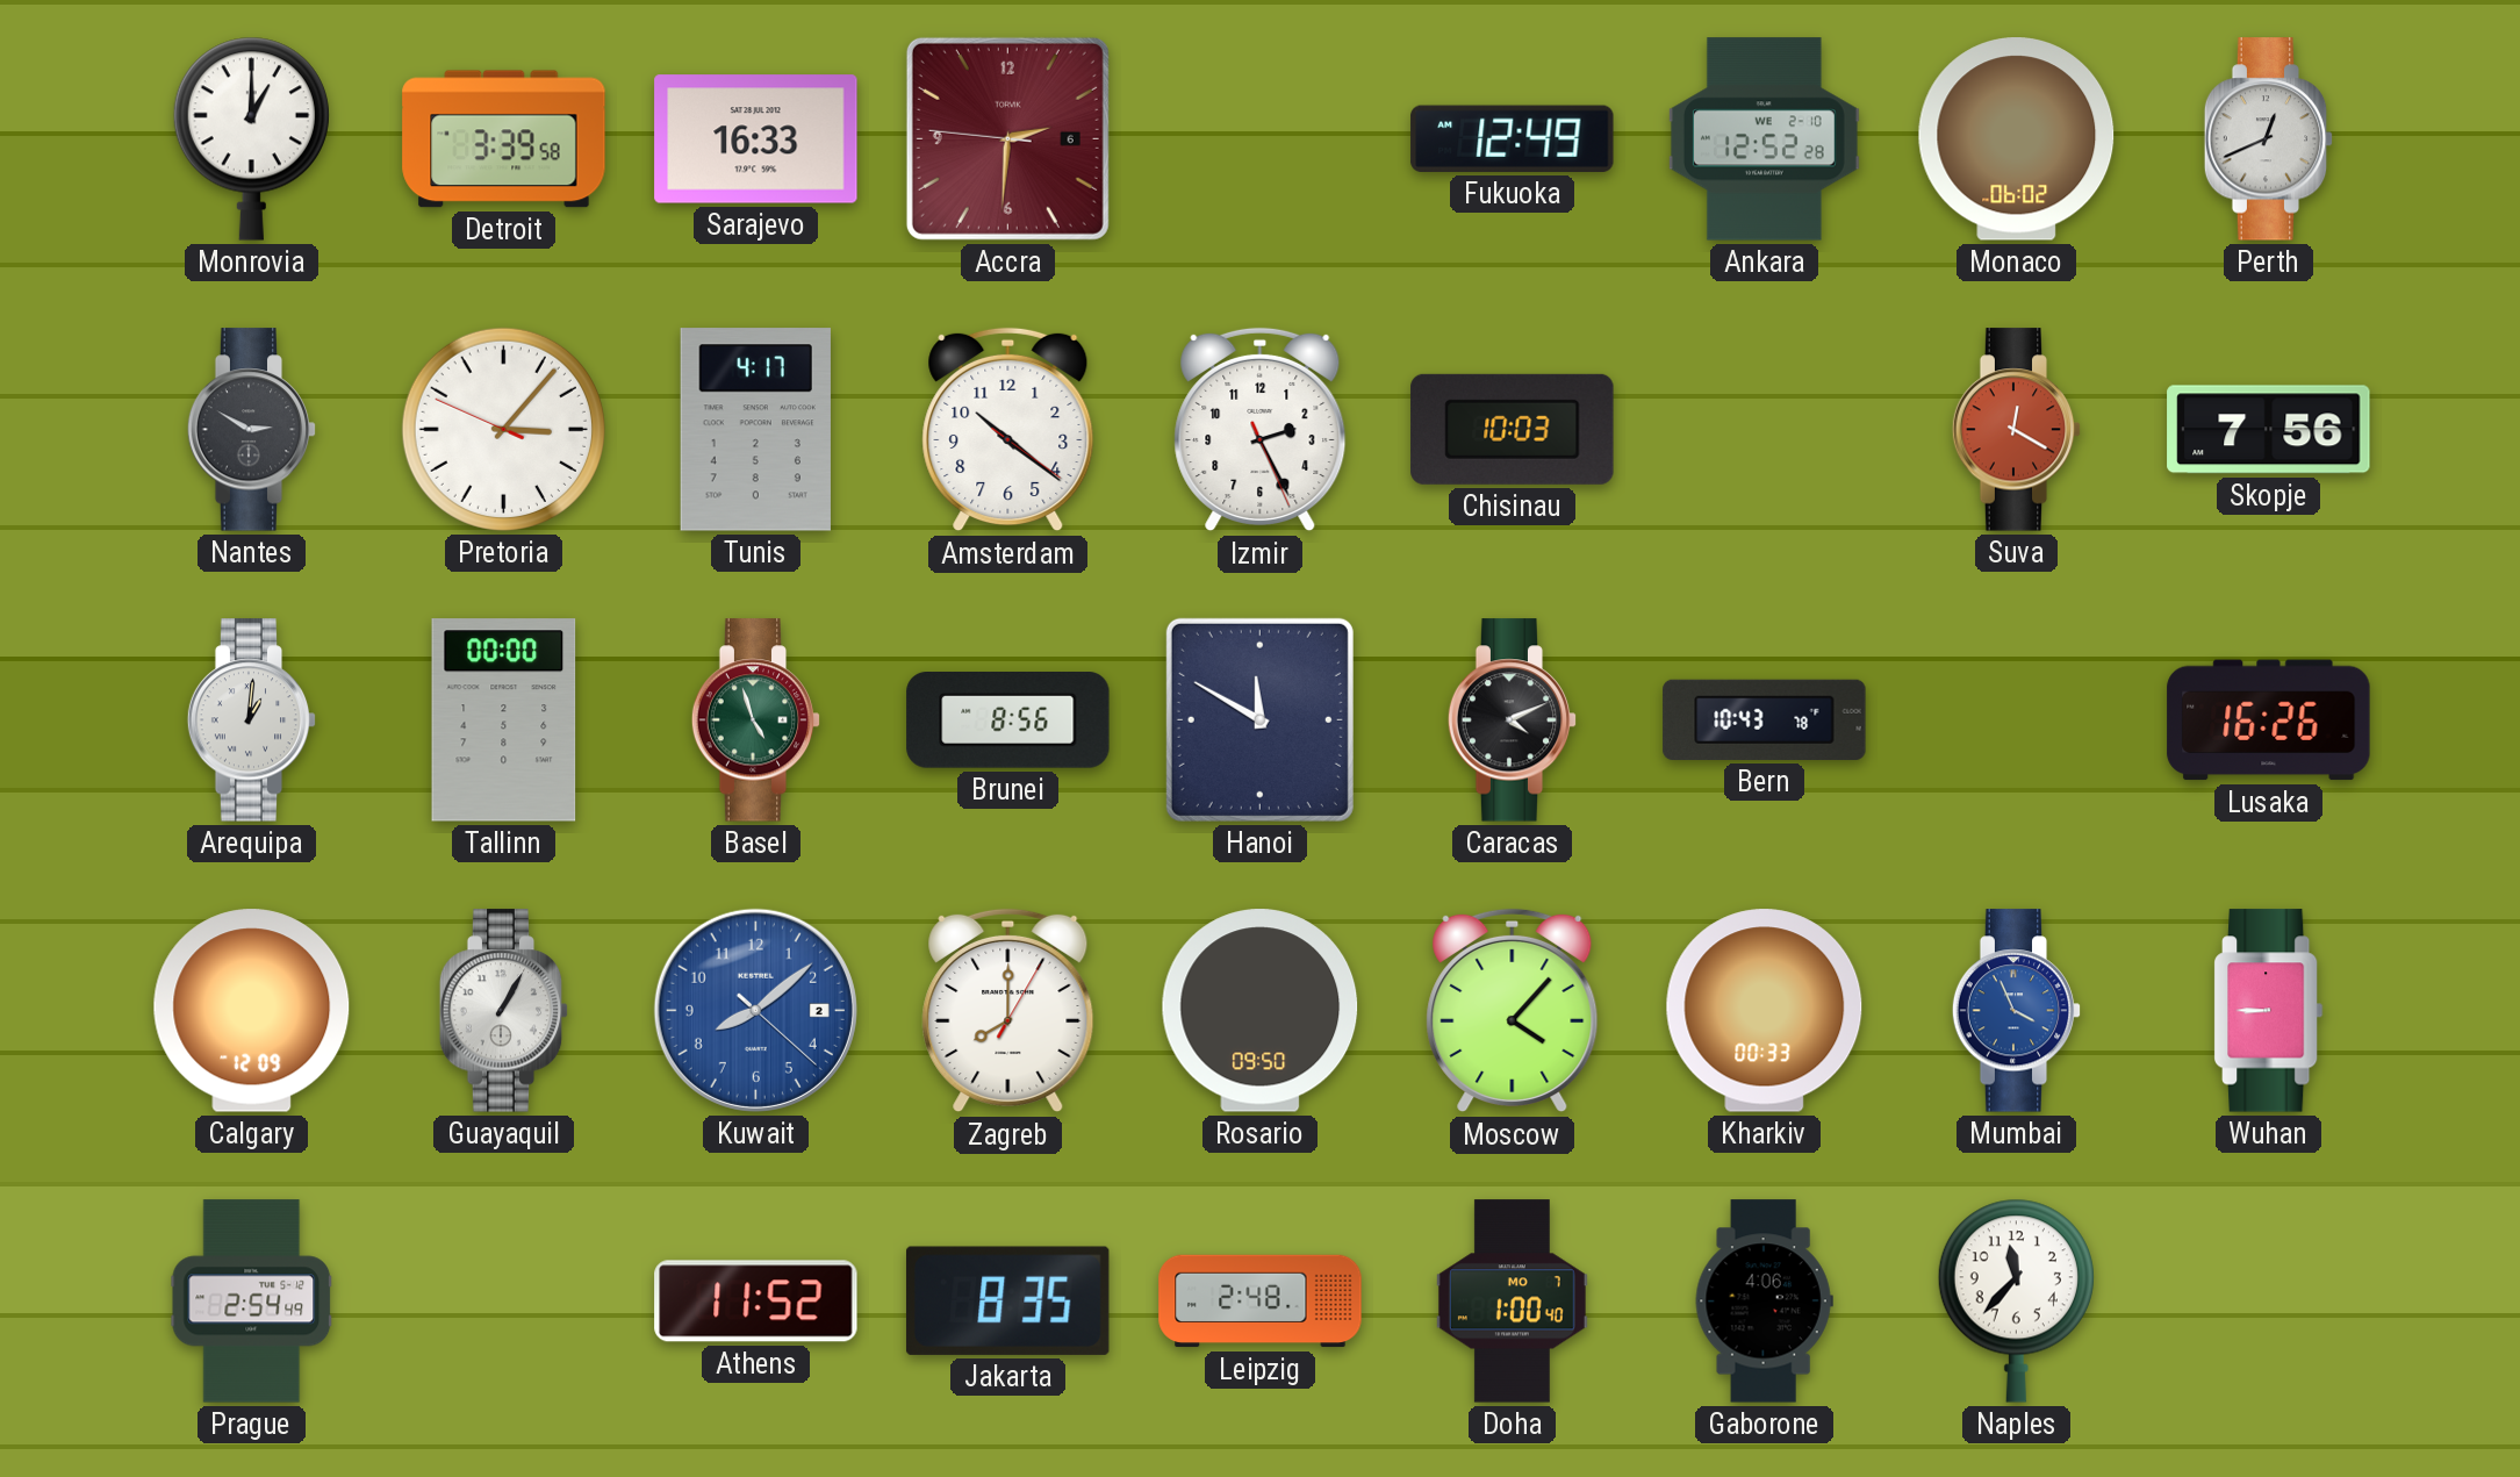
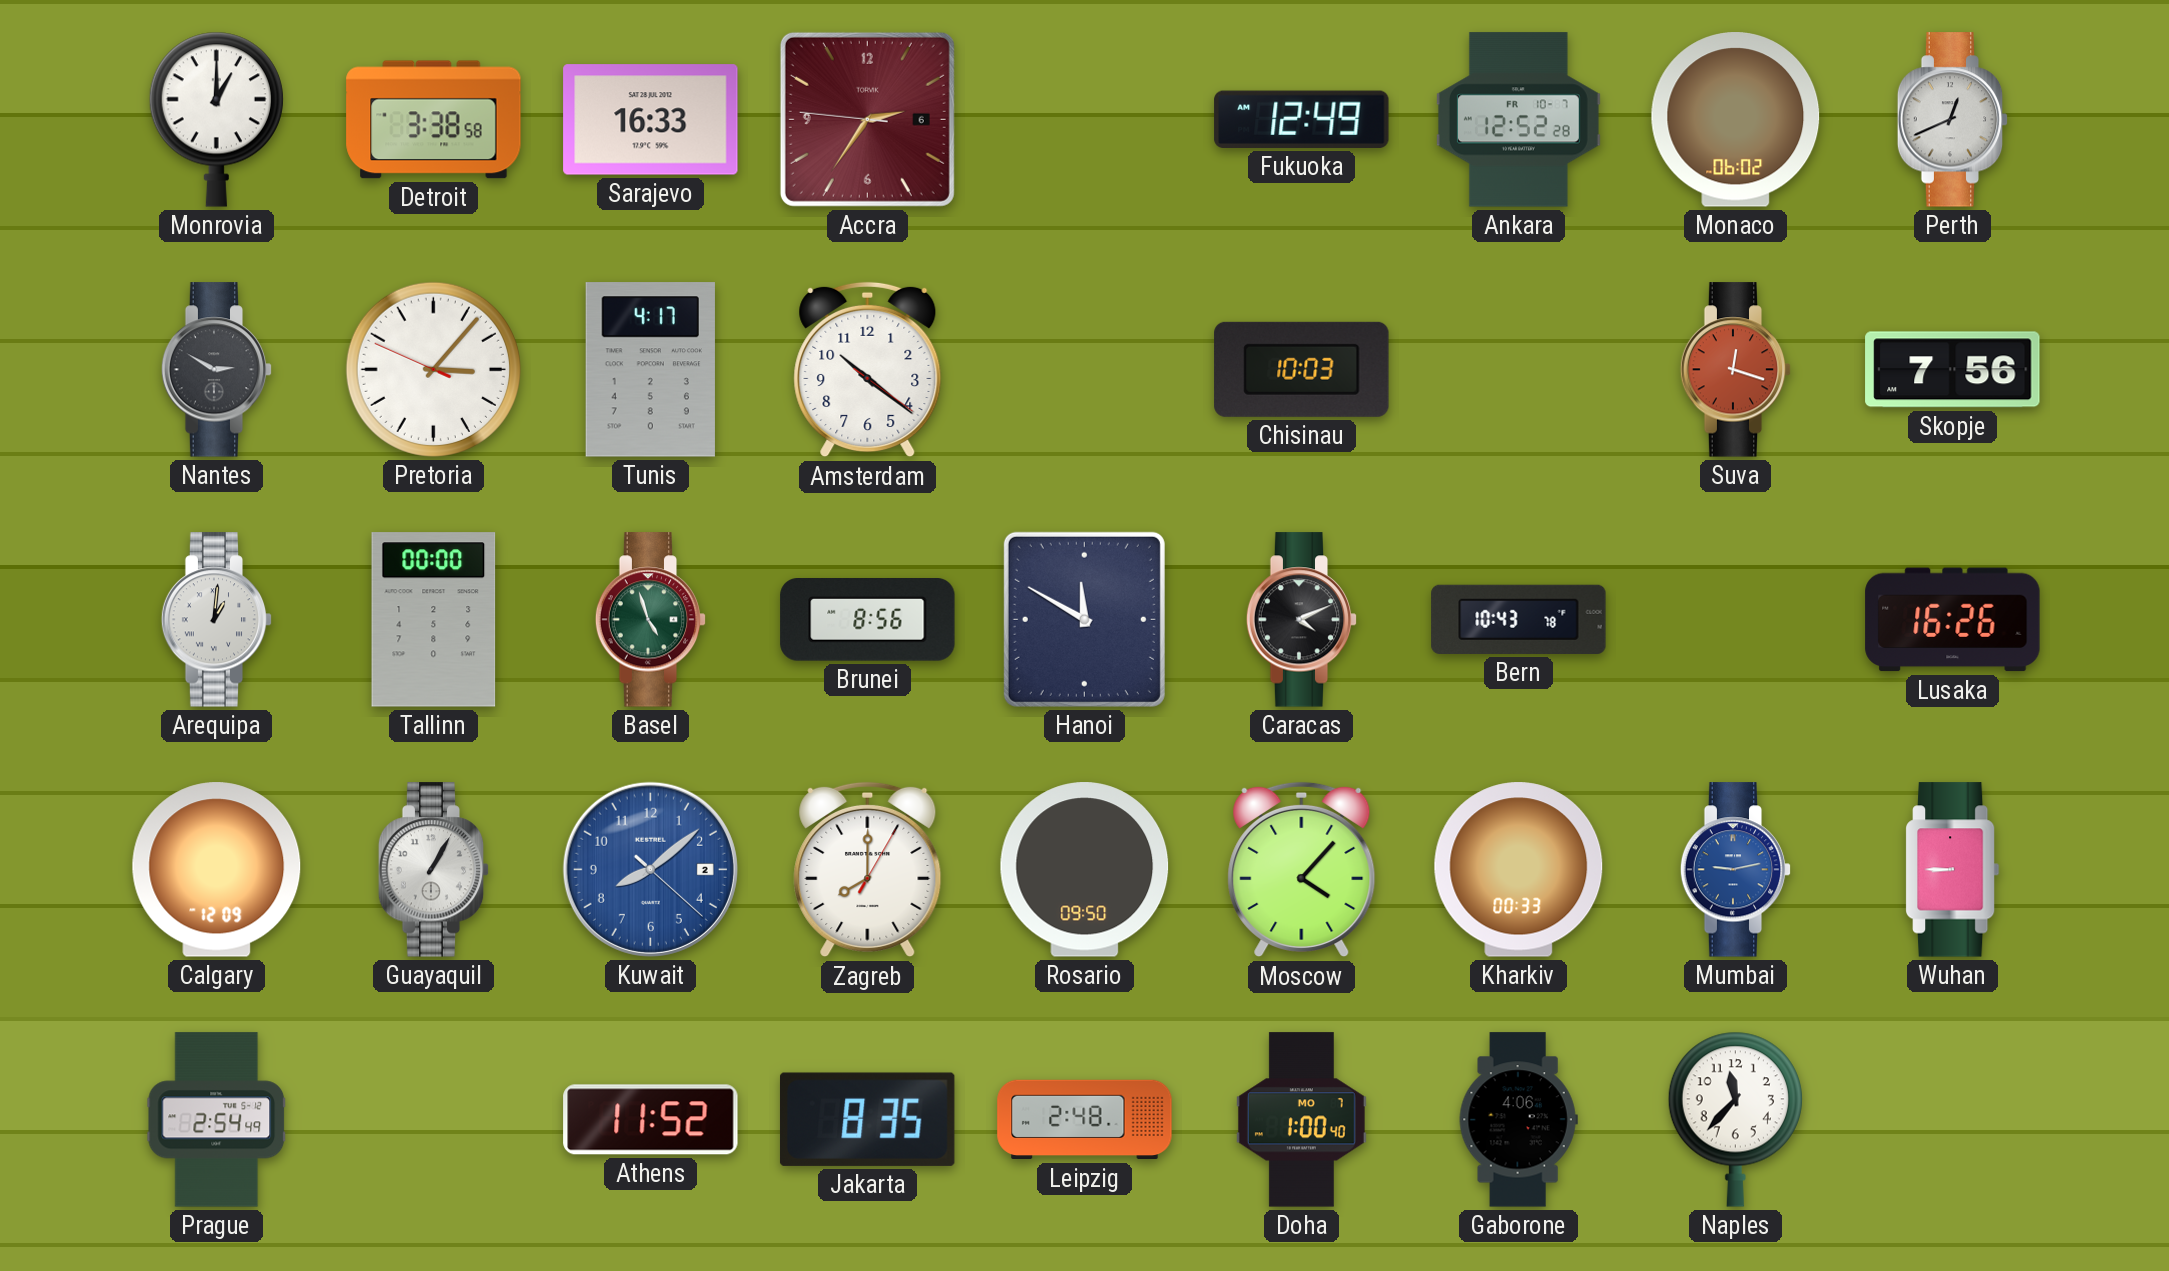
Detroit: 3:39 -> 3:38 (434, 120)
Accra: 2:30 -> 2:35 (867, 119)
Ankara date: WE 2-10 -> FR 10-7 (1518, 120)
Izmir: 2:25 -> none (1261, 430)
Suva: 12:20 -> 12:18 (1736, 370)
Mumbai: 3:56 -> 9:13 (1736, 870)
